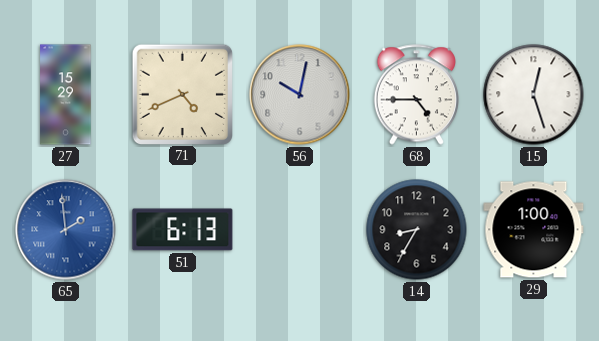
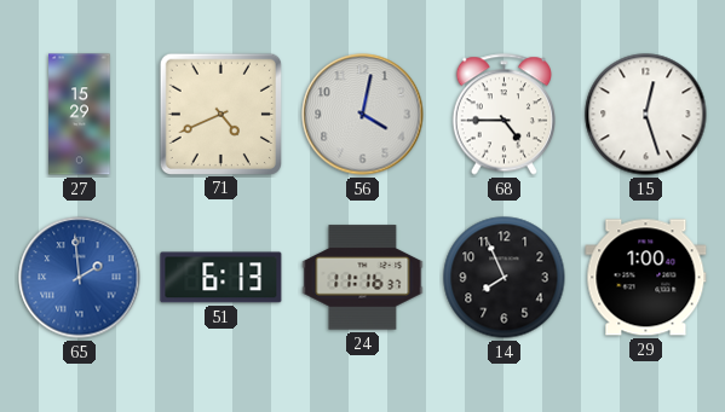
56: 10:02 -> 4:02 (363, 115)
24: none -> 11:16 (363, 278)
14: 8:35 -> 7:56 (505, 278)
